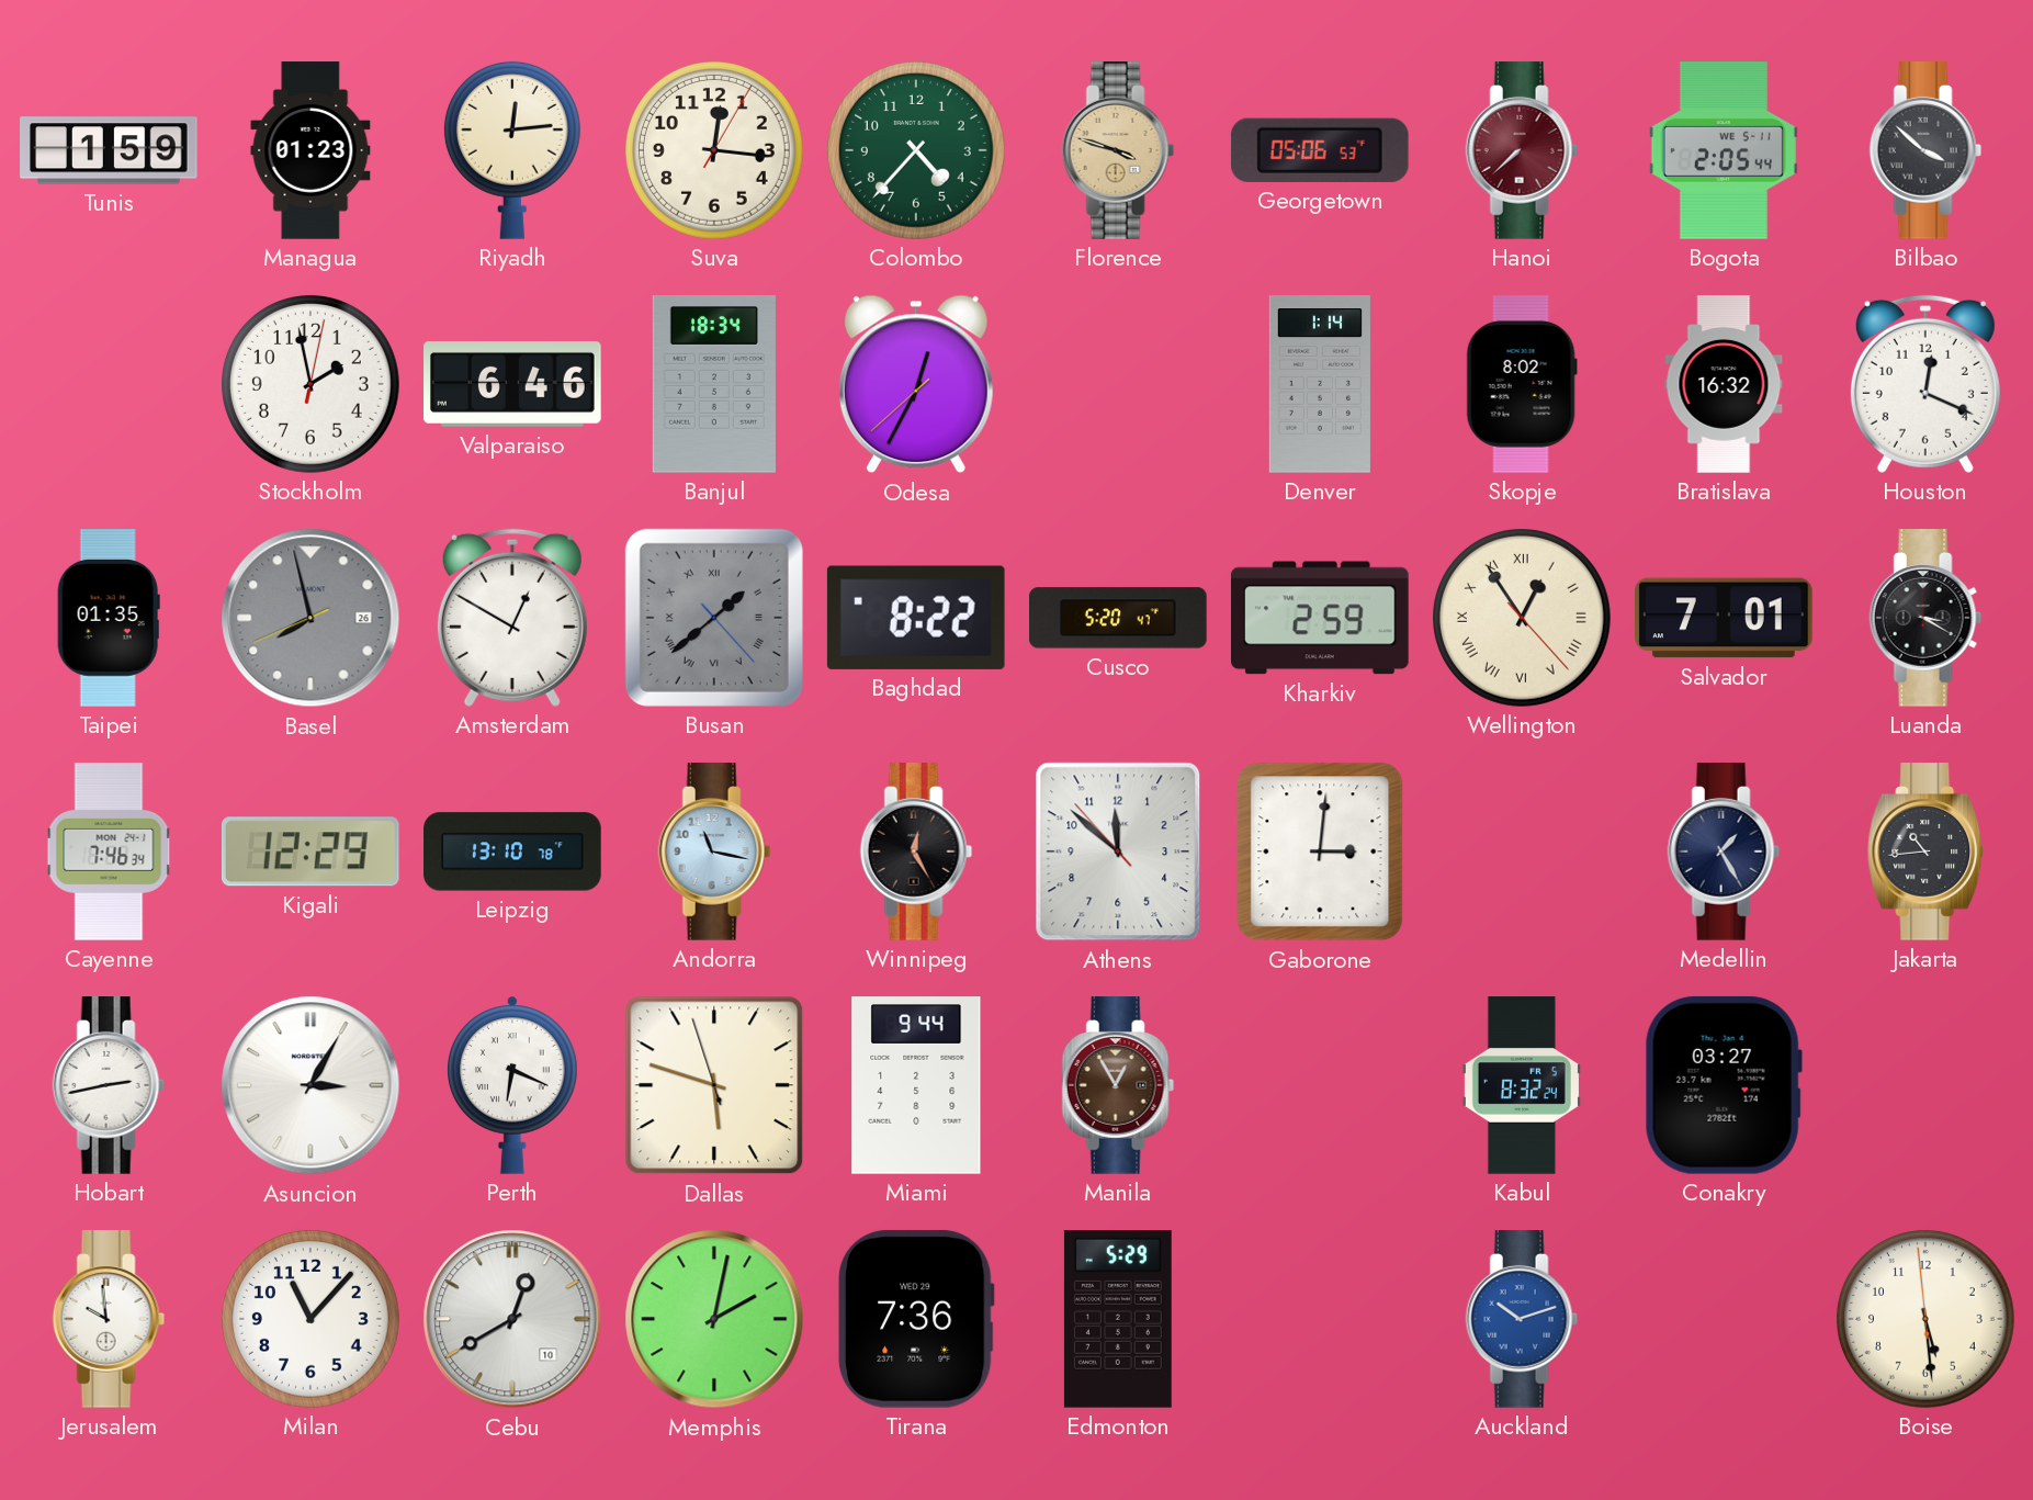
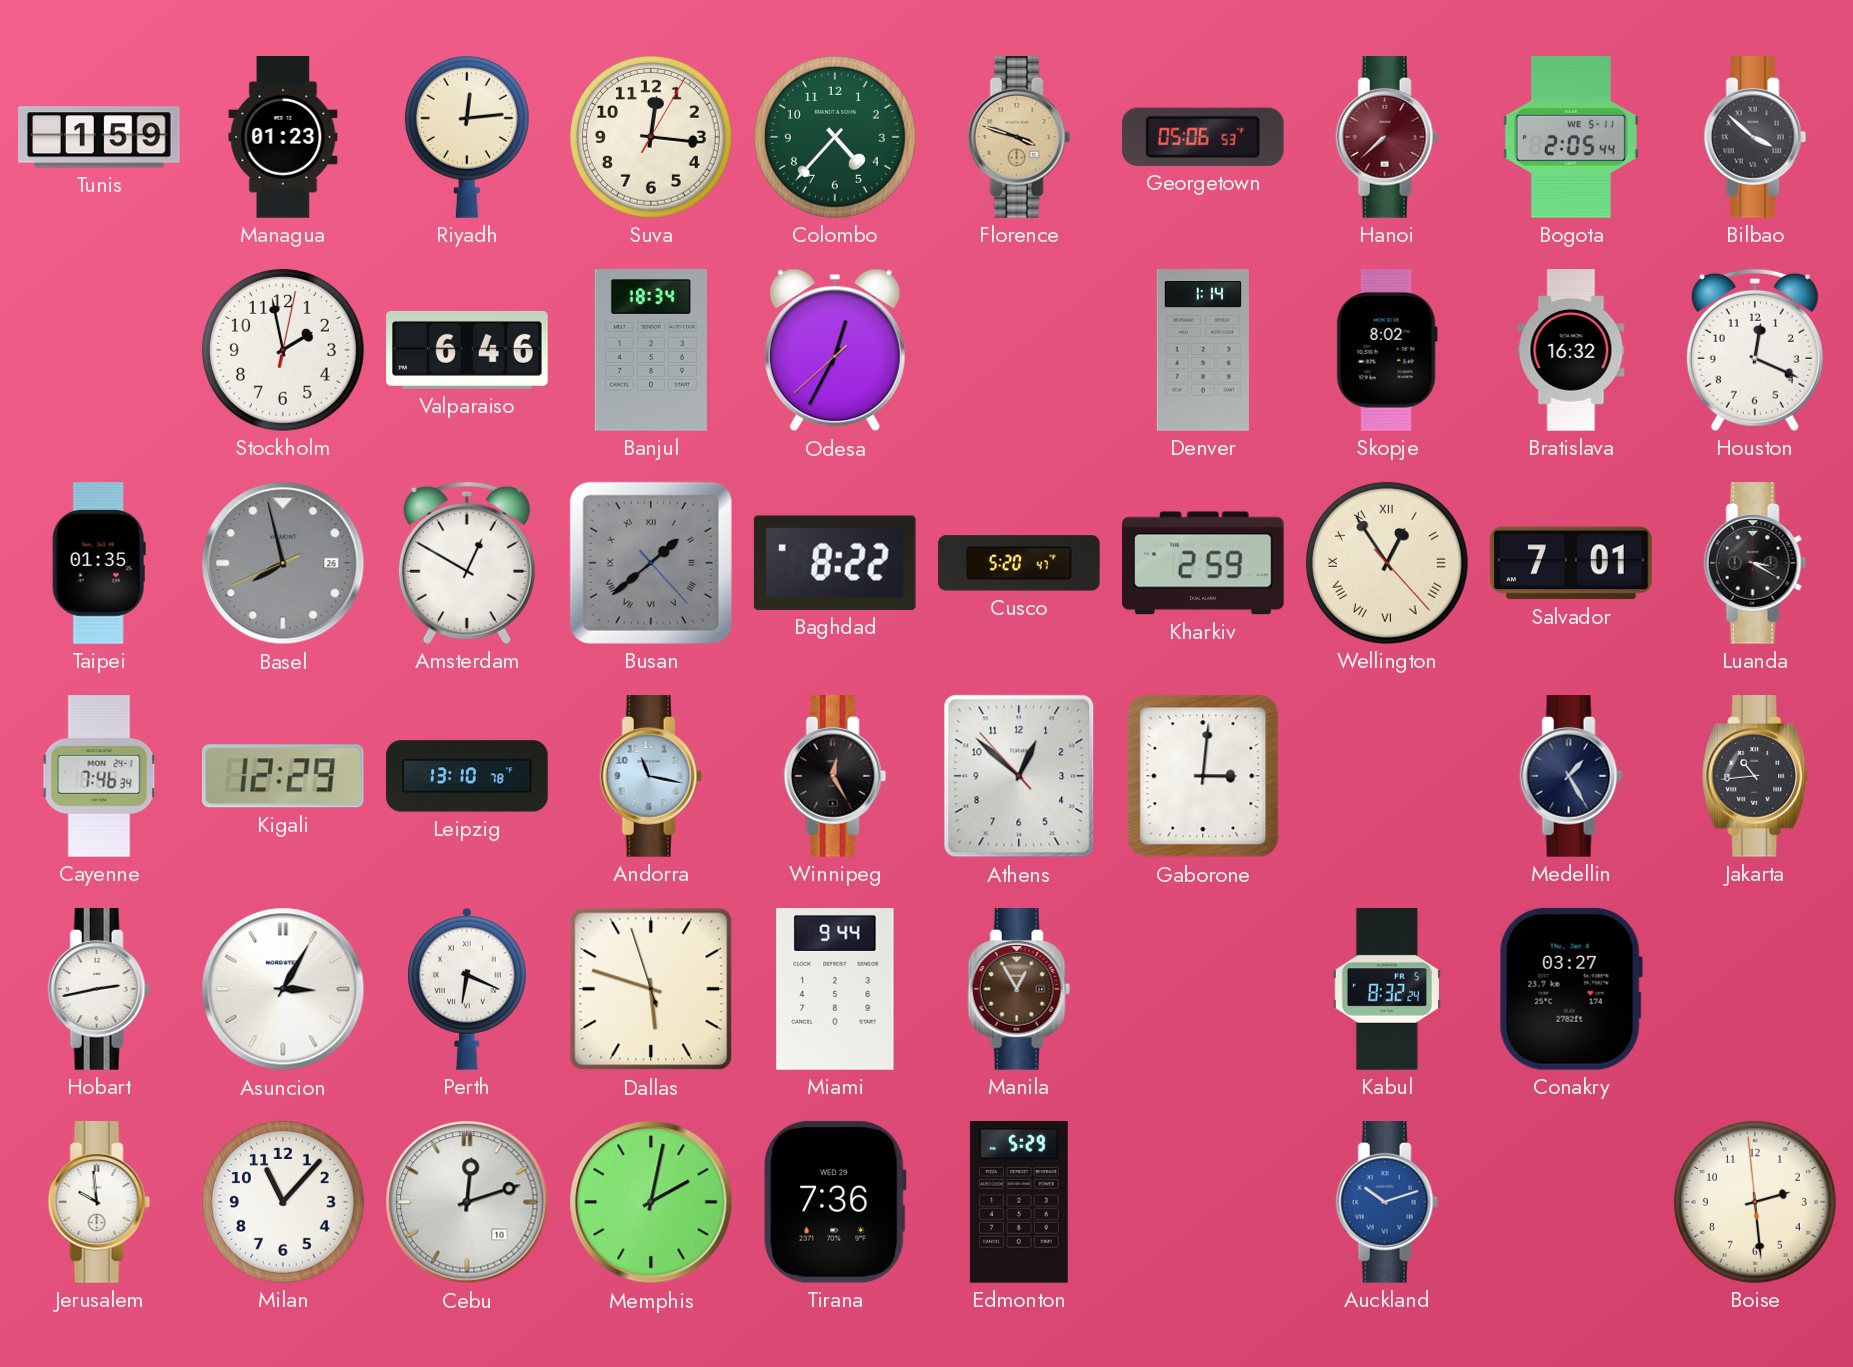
Athens: 11:51 -> 12:51 (1019, 776)
Cebu: 12:40 -> 12:12 (467, 1202)
Boise: 5:28 -> 2:28 (1755, 1202)
